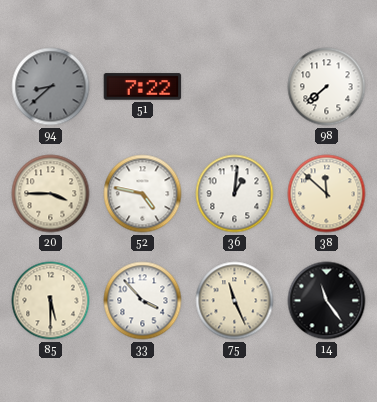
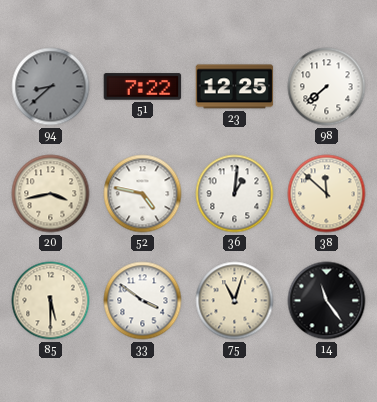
23: none -> 12:25 (235, 87)
20: 3:45 -> 3:43 (51, 194)
33: 3:53 -> 3:51 (143, 301)
75: 11:26 -> 11:03 (235, 301)
